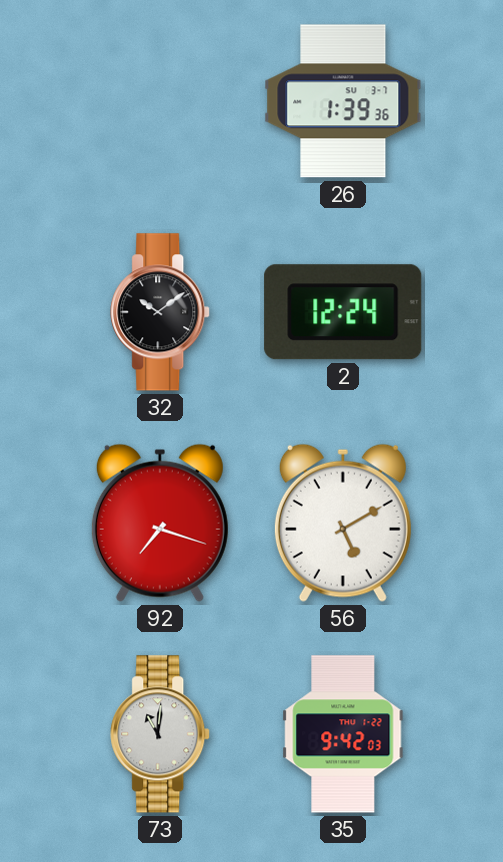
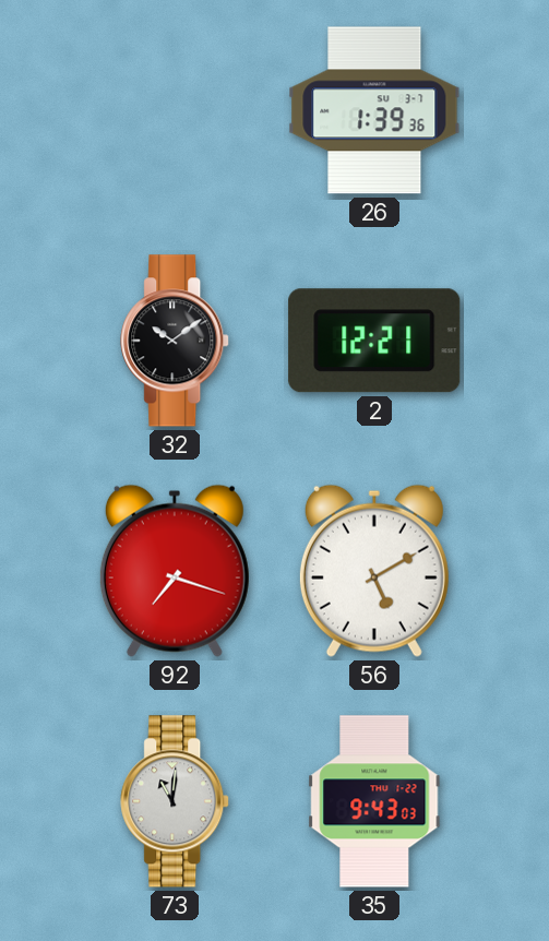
2: 12:24 -> 12:21 (374, 341)
35: 9:42 -> 9:43 (374, 801)
